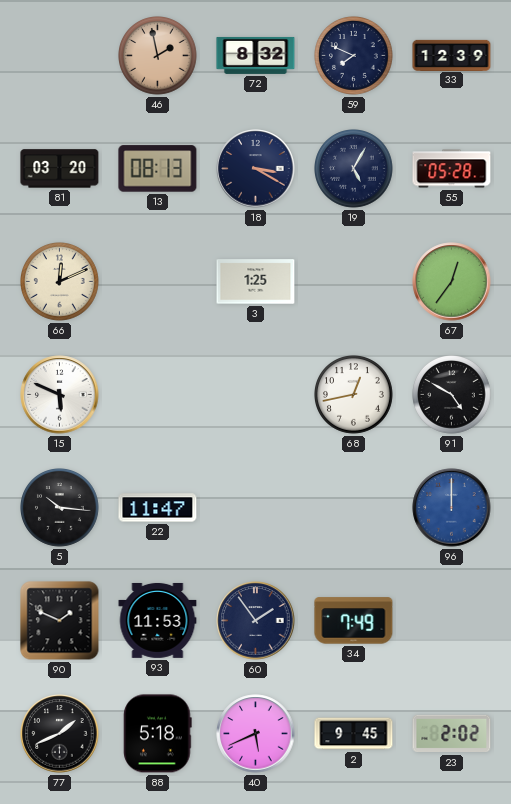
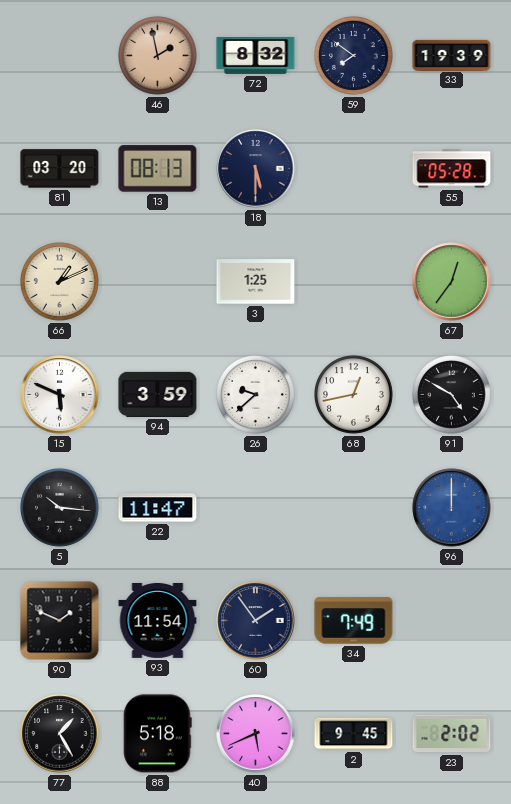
59: 7:49 -> 7:51 (354, 56)
33: 12:39 -> 19:39 (452, 55)
18: 3:20 -> 5:30 (256, 169)
19: 5:05 -> none (354, 169)
66: 12:11 -> 1:11 (60, 282)
94: none -> 3:59 (158, 394)
26: none -> 9:38 (256, 395)
93: 11:53 -> 11:54 (158, 620)
77: 1:41 -> 1:25 (60, 734)
